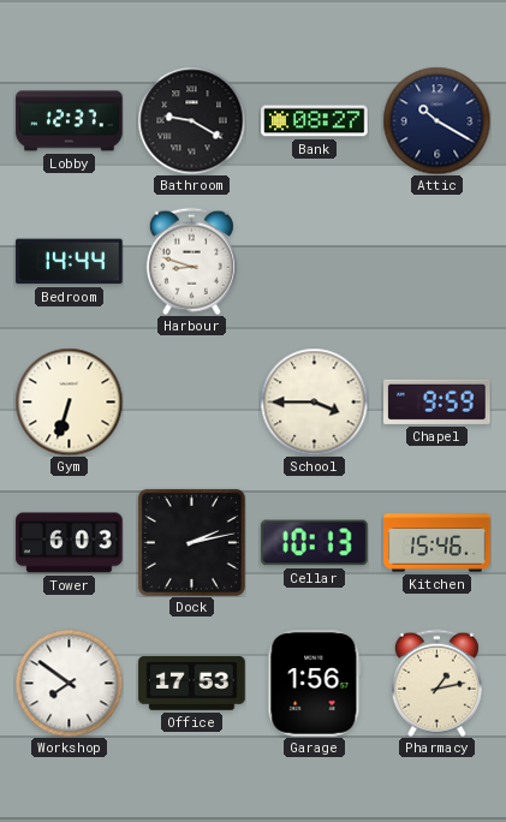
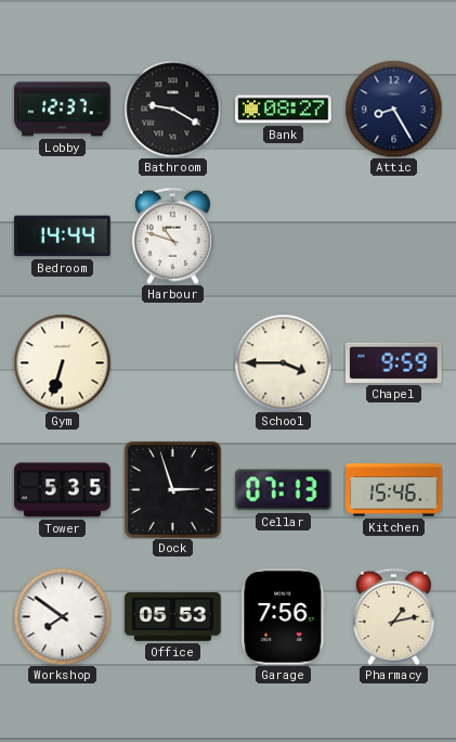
Attic: 10:20 -> 8:25 (393, 108)
Harbour: 8:48 -> 10:48 (172, 235)
Tower: 6:03 -> 5:35 (63, 490)
Dock: 2:13 -> 2:57 (172, 489)
Cellar: 10:13 -> 07:13 (284, 490)
Office: 17:53 -> 05:53 (173, 616)
Garage: 1:56 -> 7:56 (284, 617)
